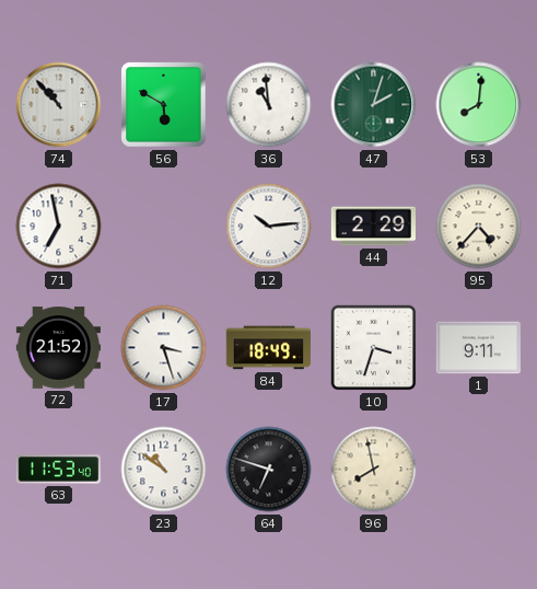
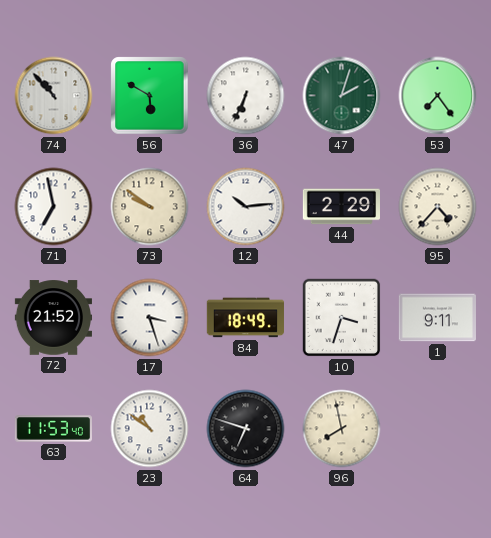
36: 10:59 -> 6:34 (246, 96)
53: 8:01 -> 7:24 (438, 96)
73: none -> 9:51 (150, 207)
